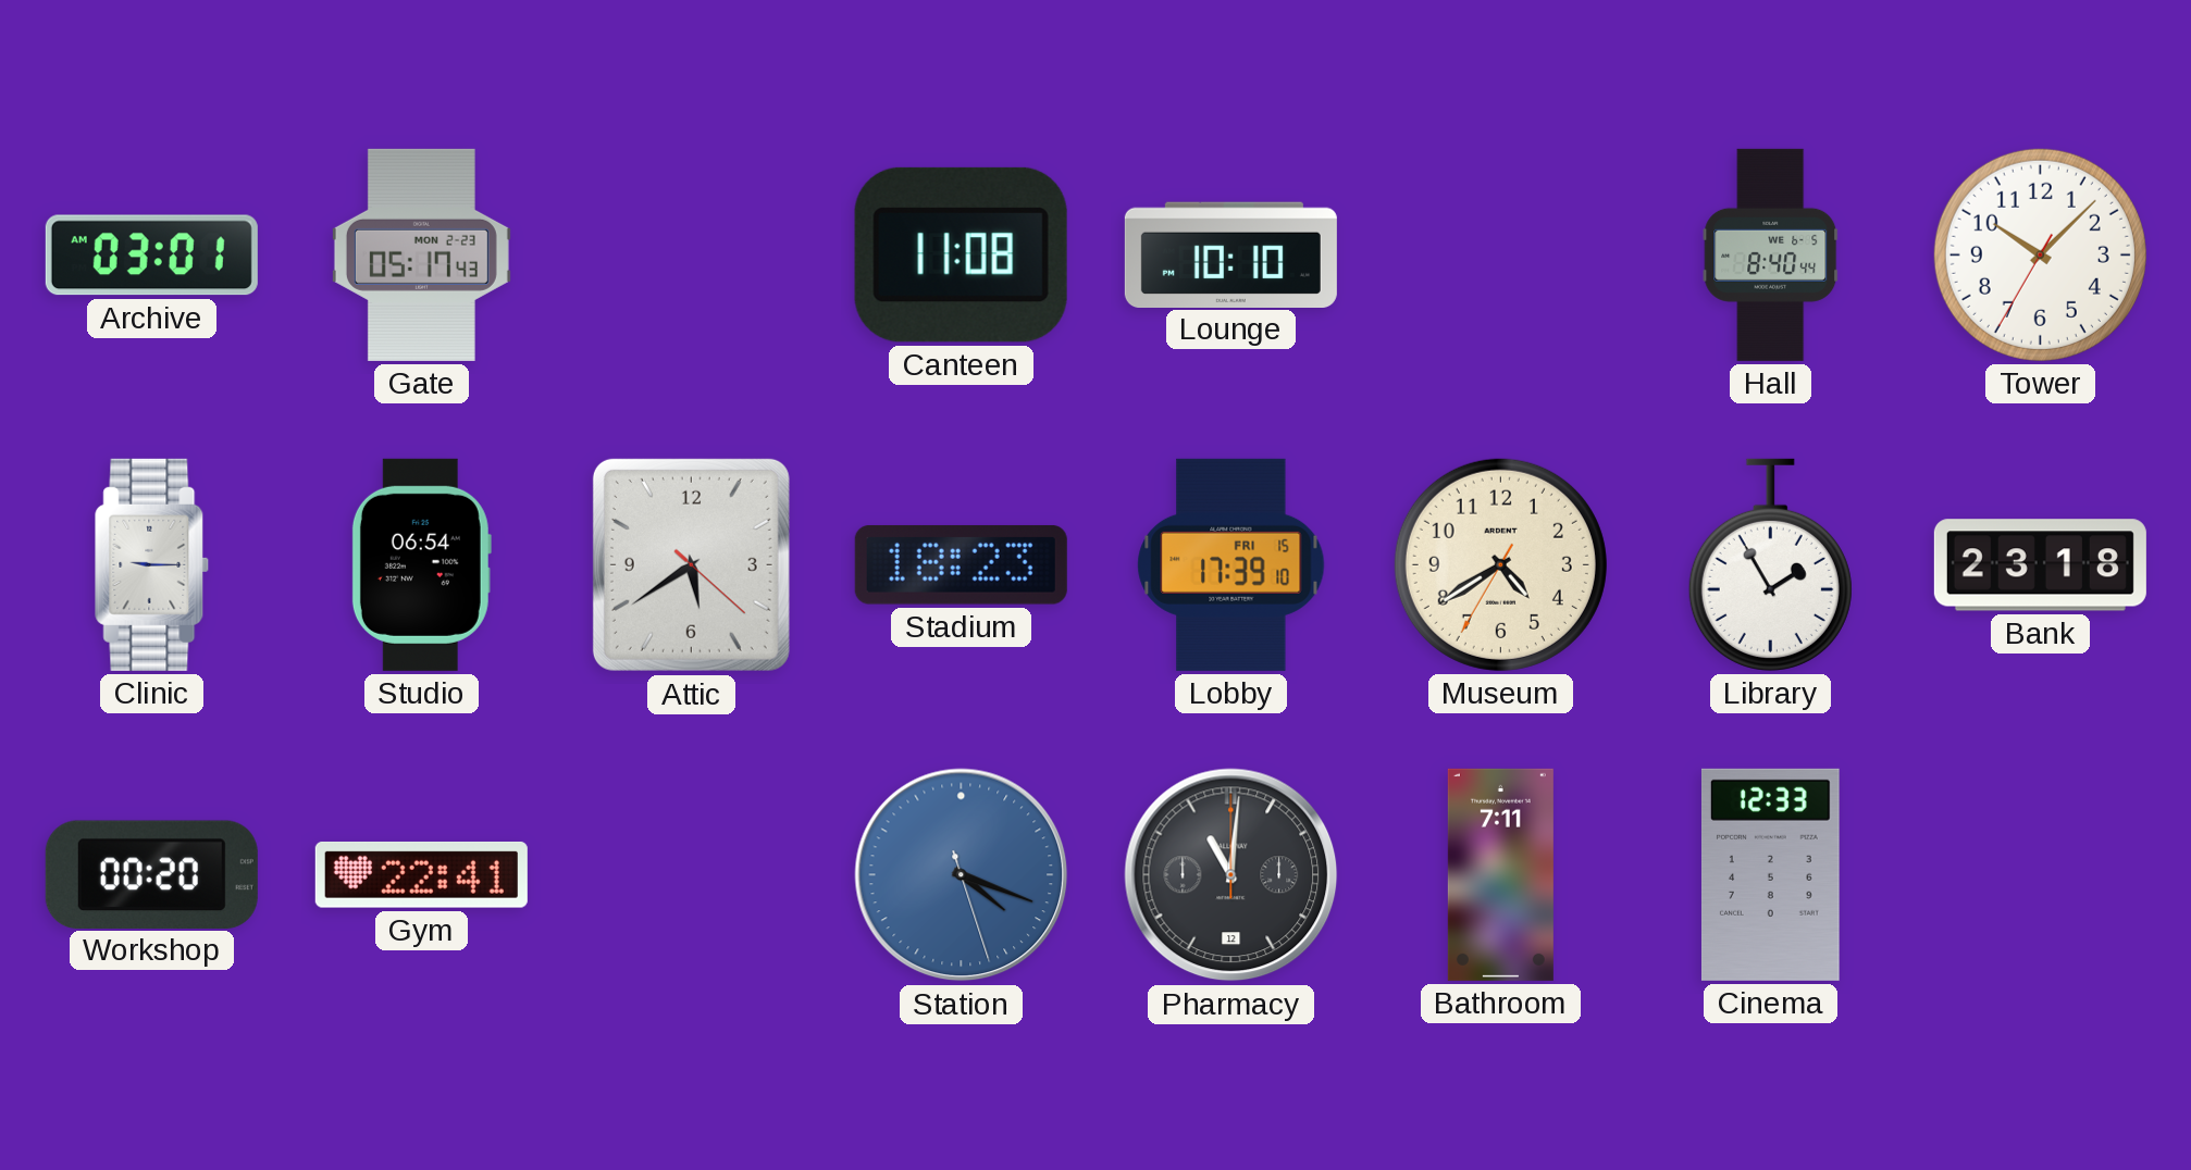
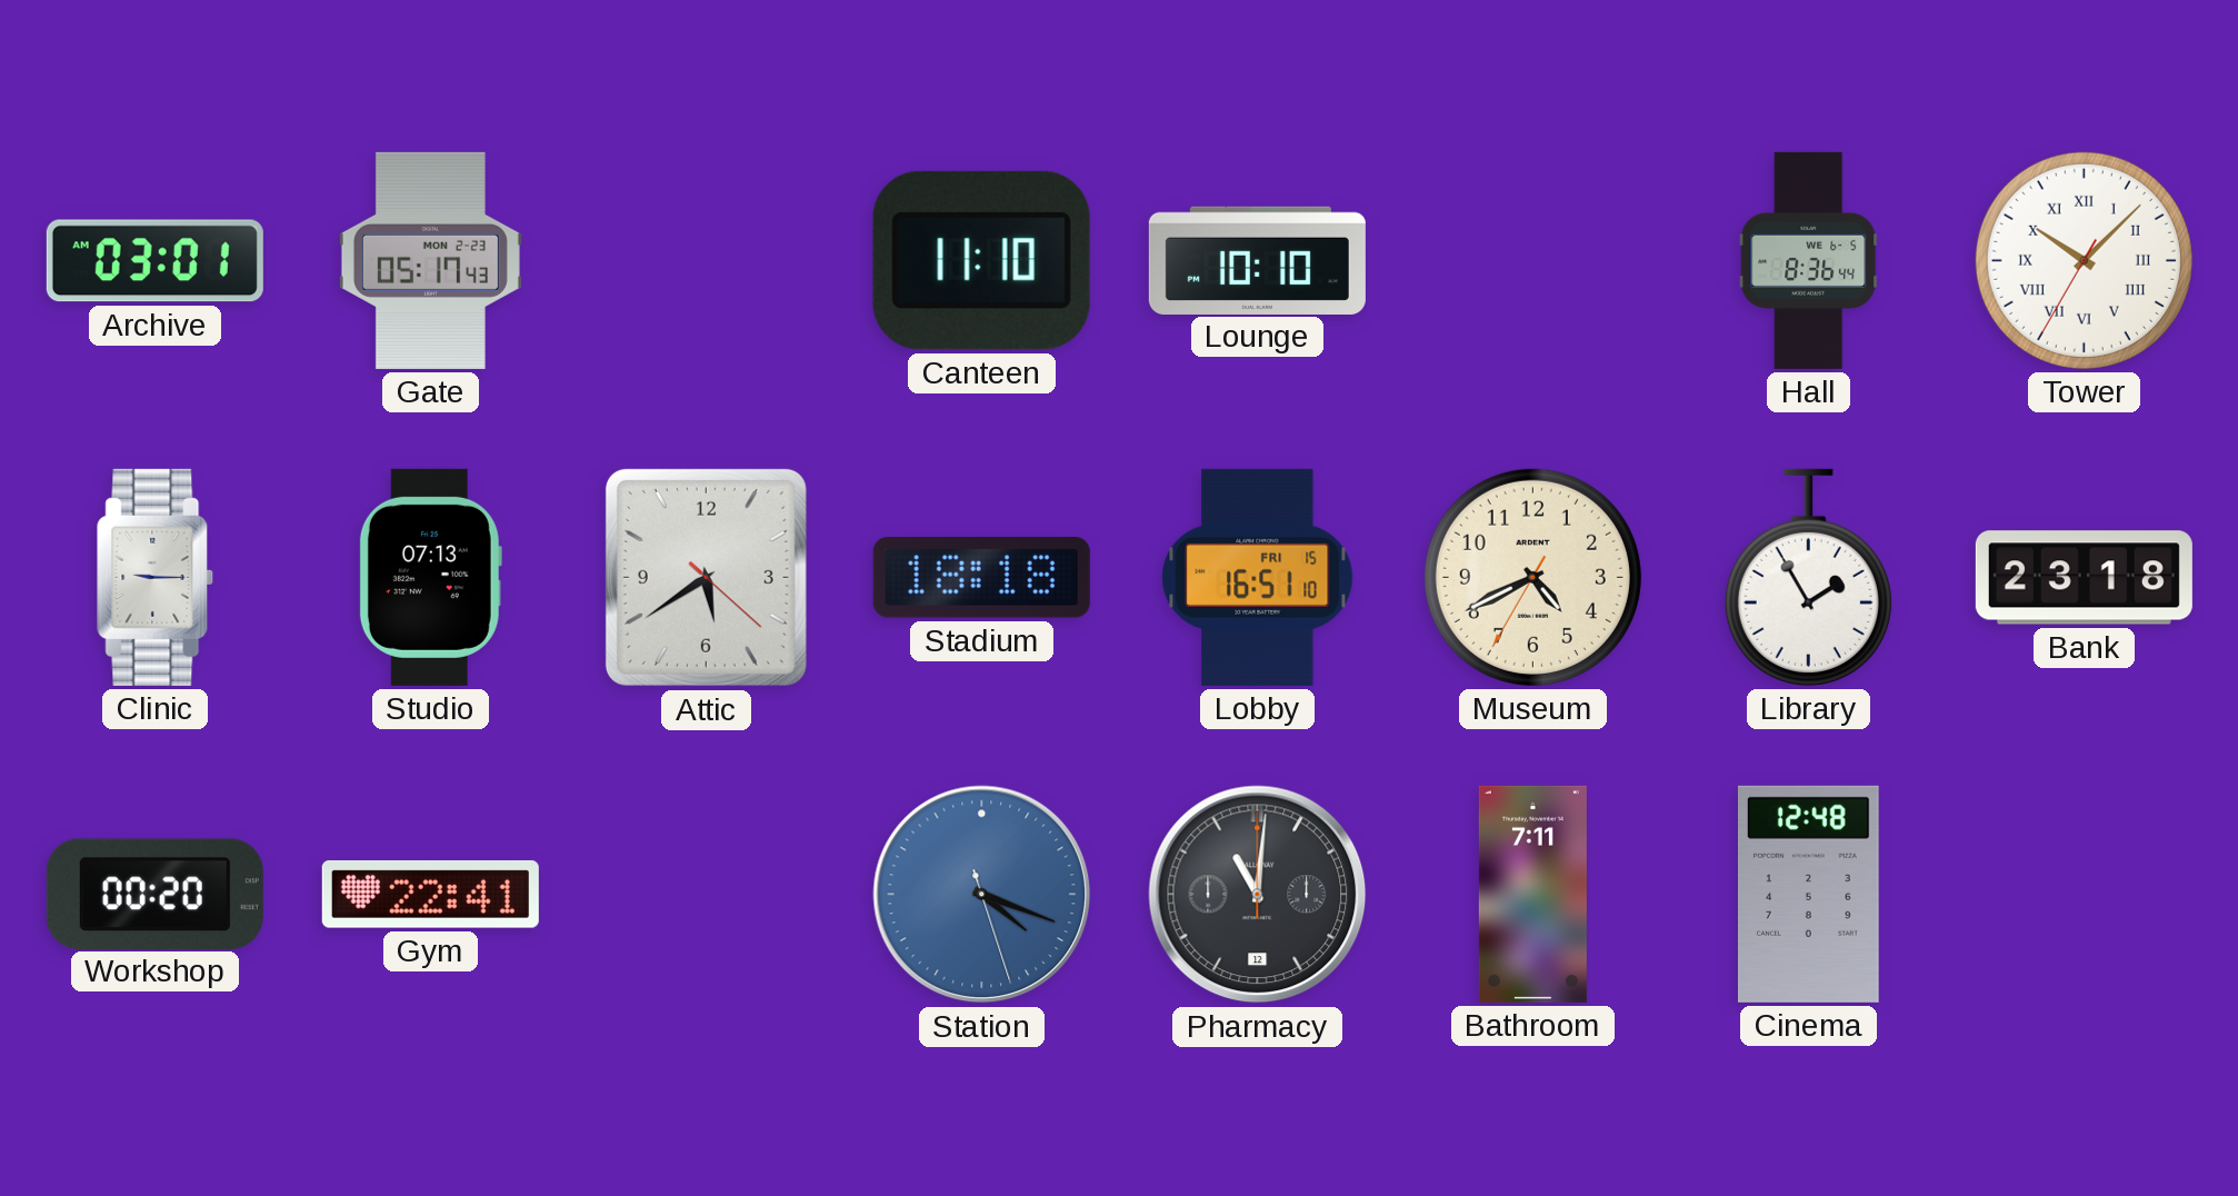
Canteen: 11:08 -> 11:10 (981, 260)
Hall: 8:40 -> 8:36 (1809, 260)
Tower numerals: Arabic -> Roman (2084, 260)
Studio: 06:54 -> 07:13 (430, 577)
Stadium: 18:23 -> 18:18 (981, 577)
Lobby: 17:39 -> 16:51 (1258, 577)
Museum: 4:39 -> 4:40 (1532, 577)
Cinema: 12:33 -> 12:48 (1808, 894)
